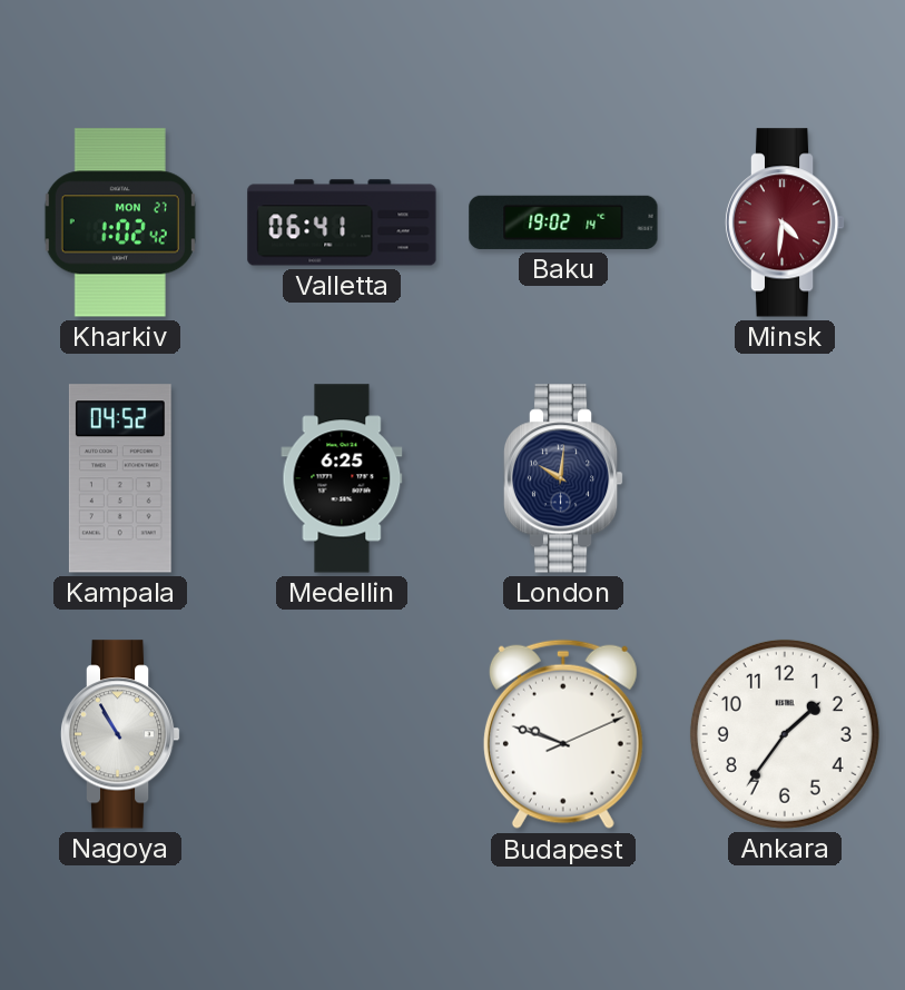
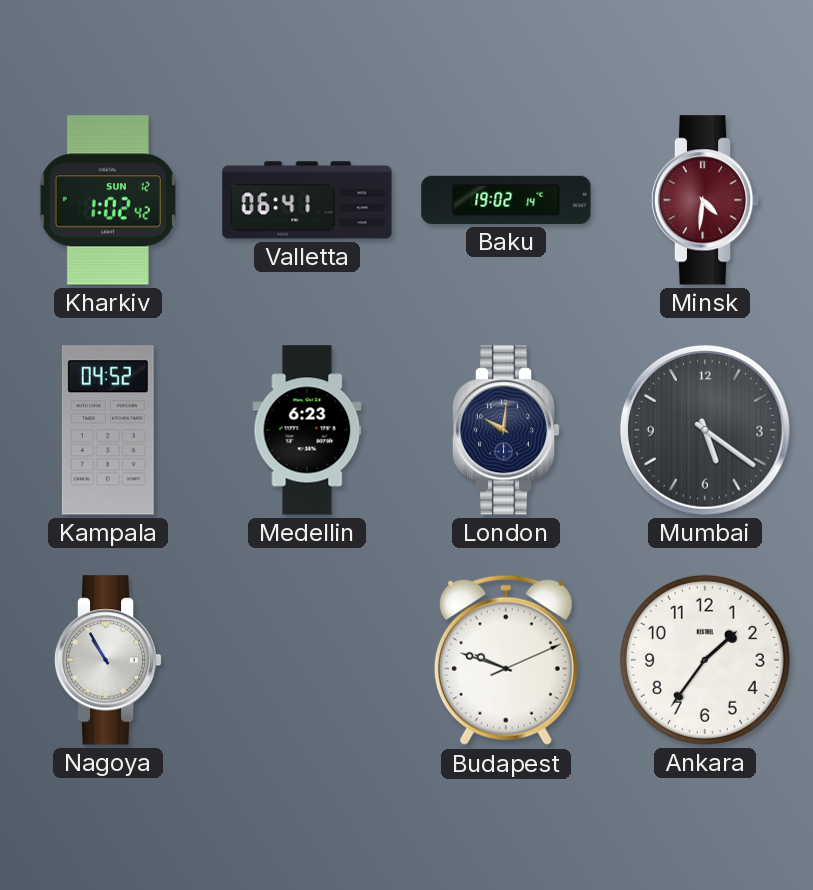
Kharkiv date: MON 27 -> SUN 12 (108, 200)
Medellin: 6:25 -> 6:23 (307, 430)
Mumbai: none -> 5:21 (705, 430)
